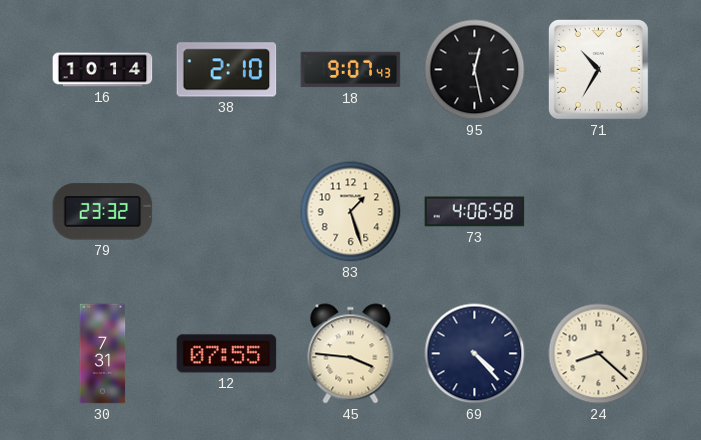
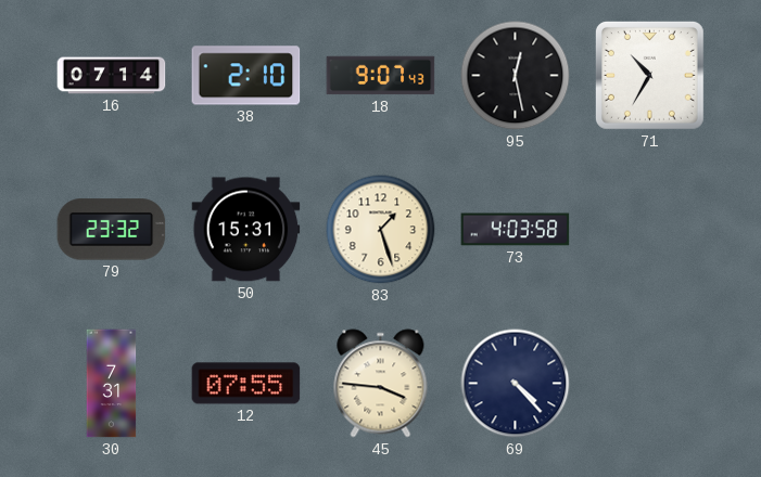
16: 10:14 -> 07:14 (112, 76)
50: none -> 15:31 (246, 230)
73: 4:06 -> 4:03 (516, 230)
24: 8:22 -> none (599, 354)
